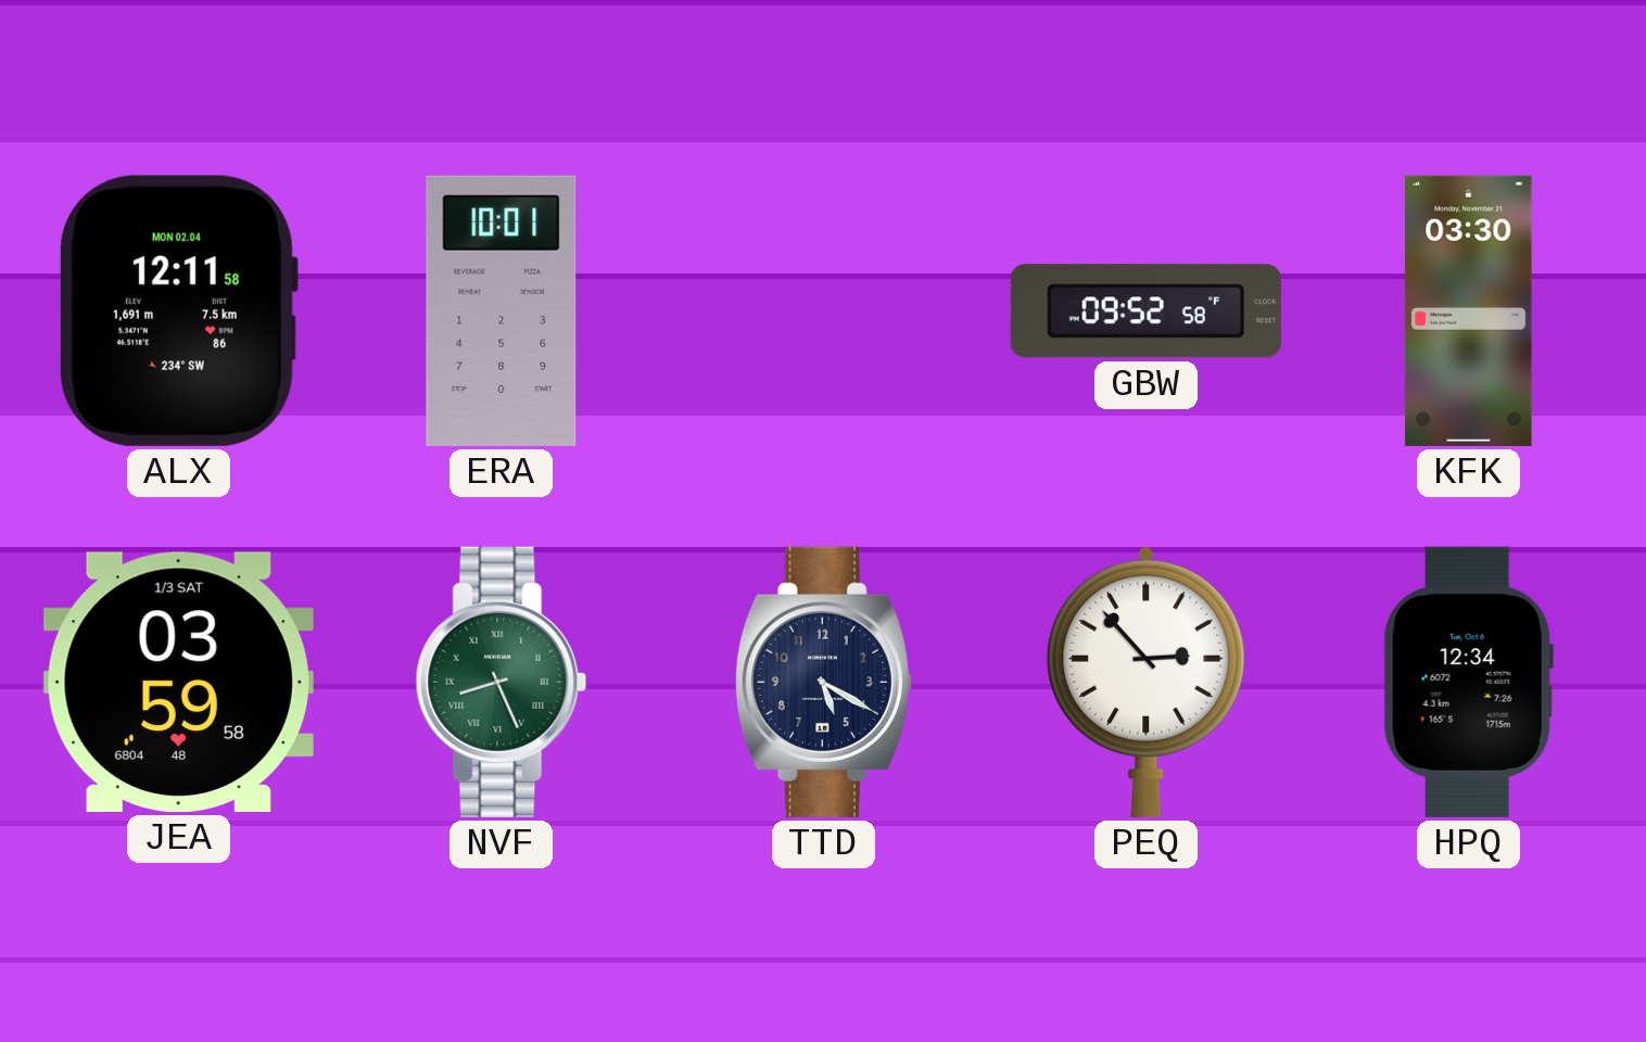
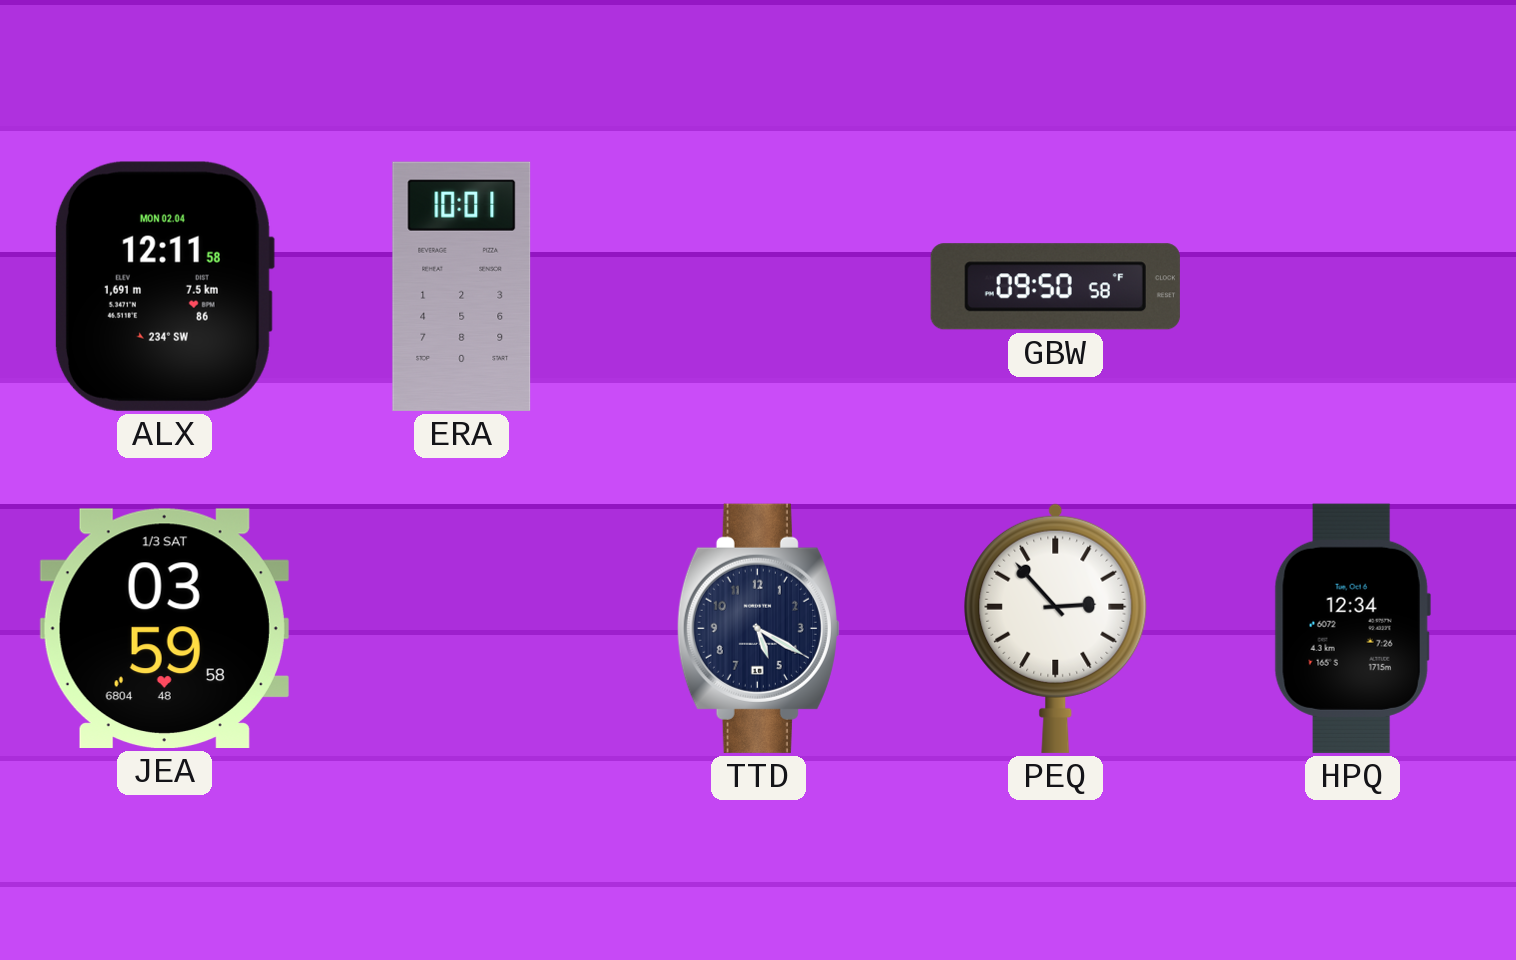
GBW: 09:52 -> 09:50 (1055, 287)
KFK: 03:30 -> none (1469, 310)
NVF: 8:26 -> none (502, 682)
